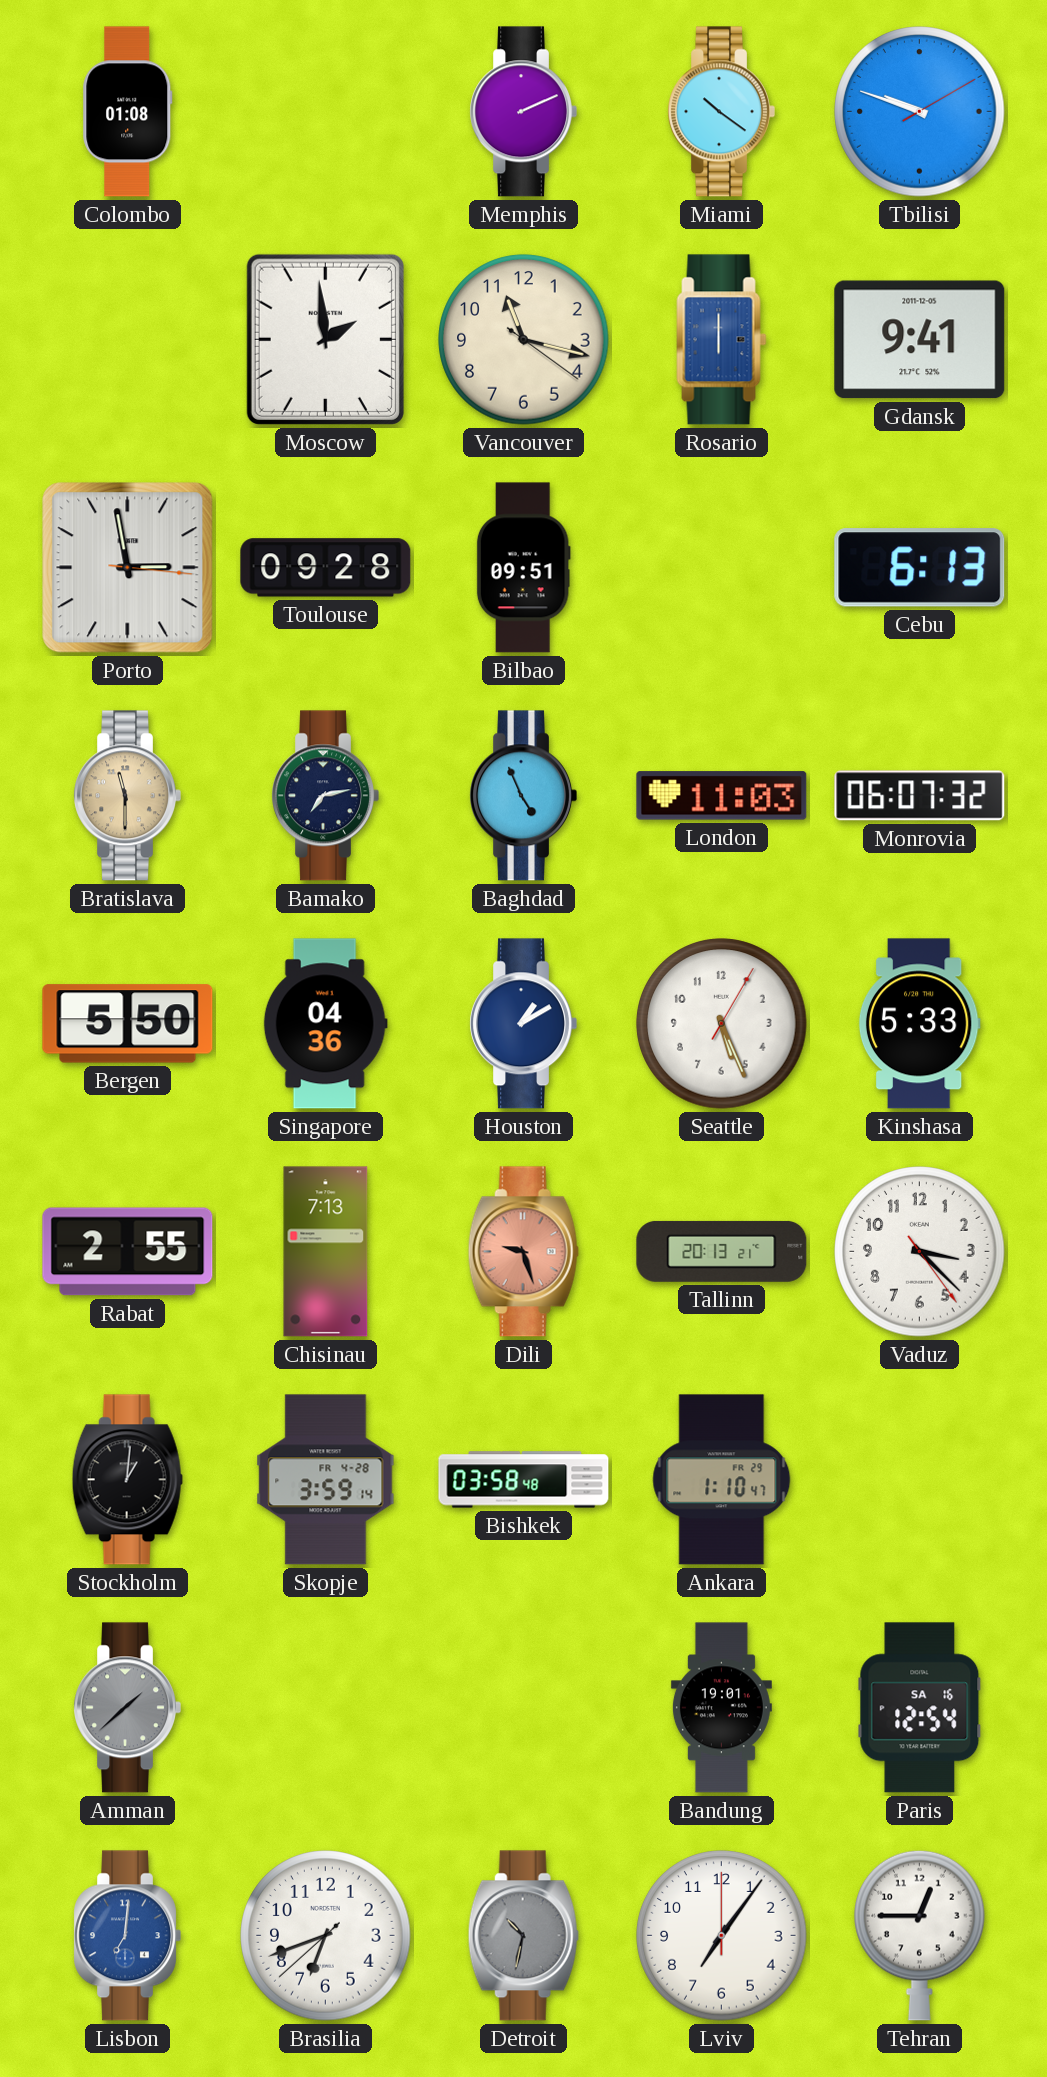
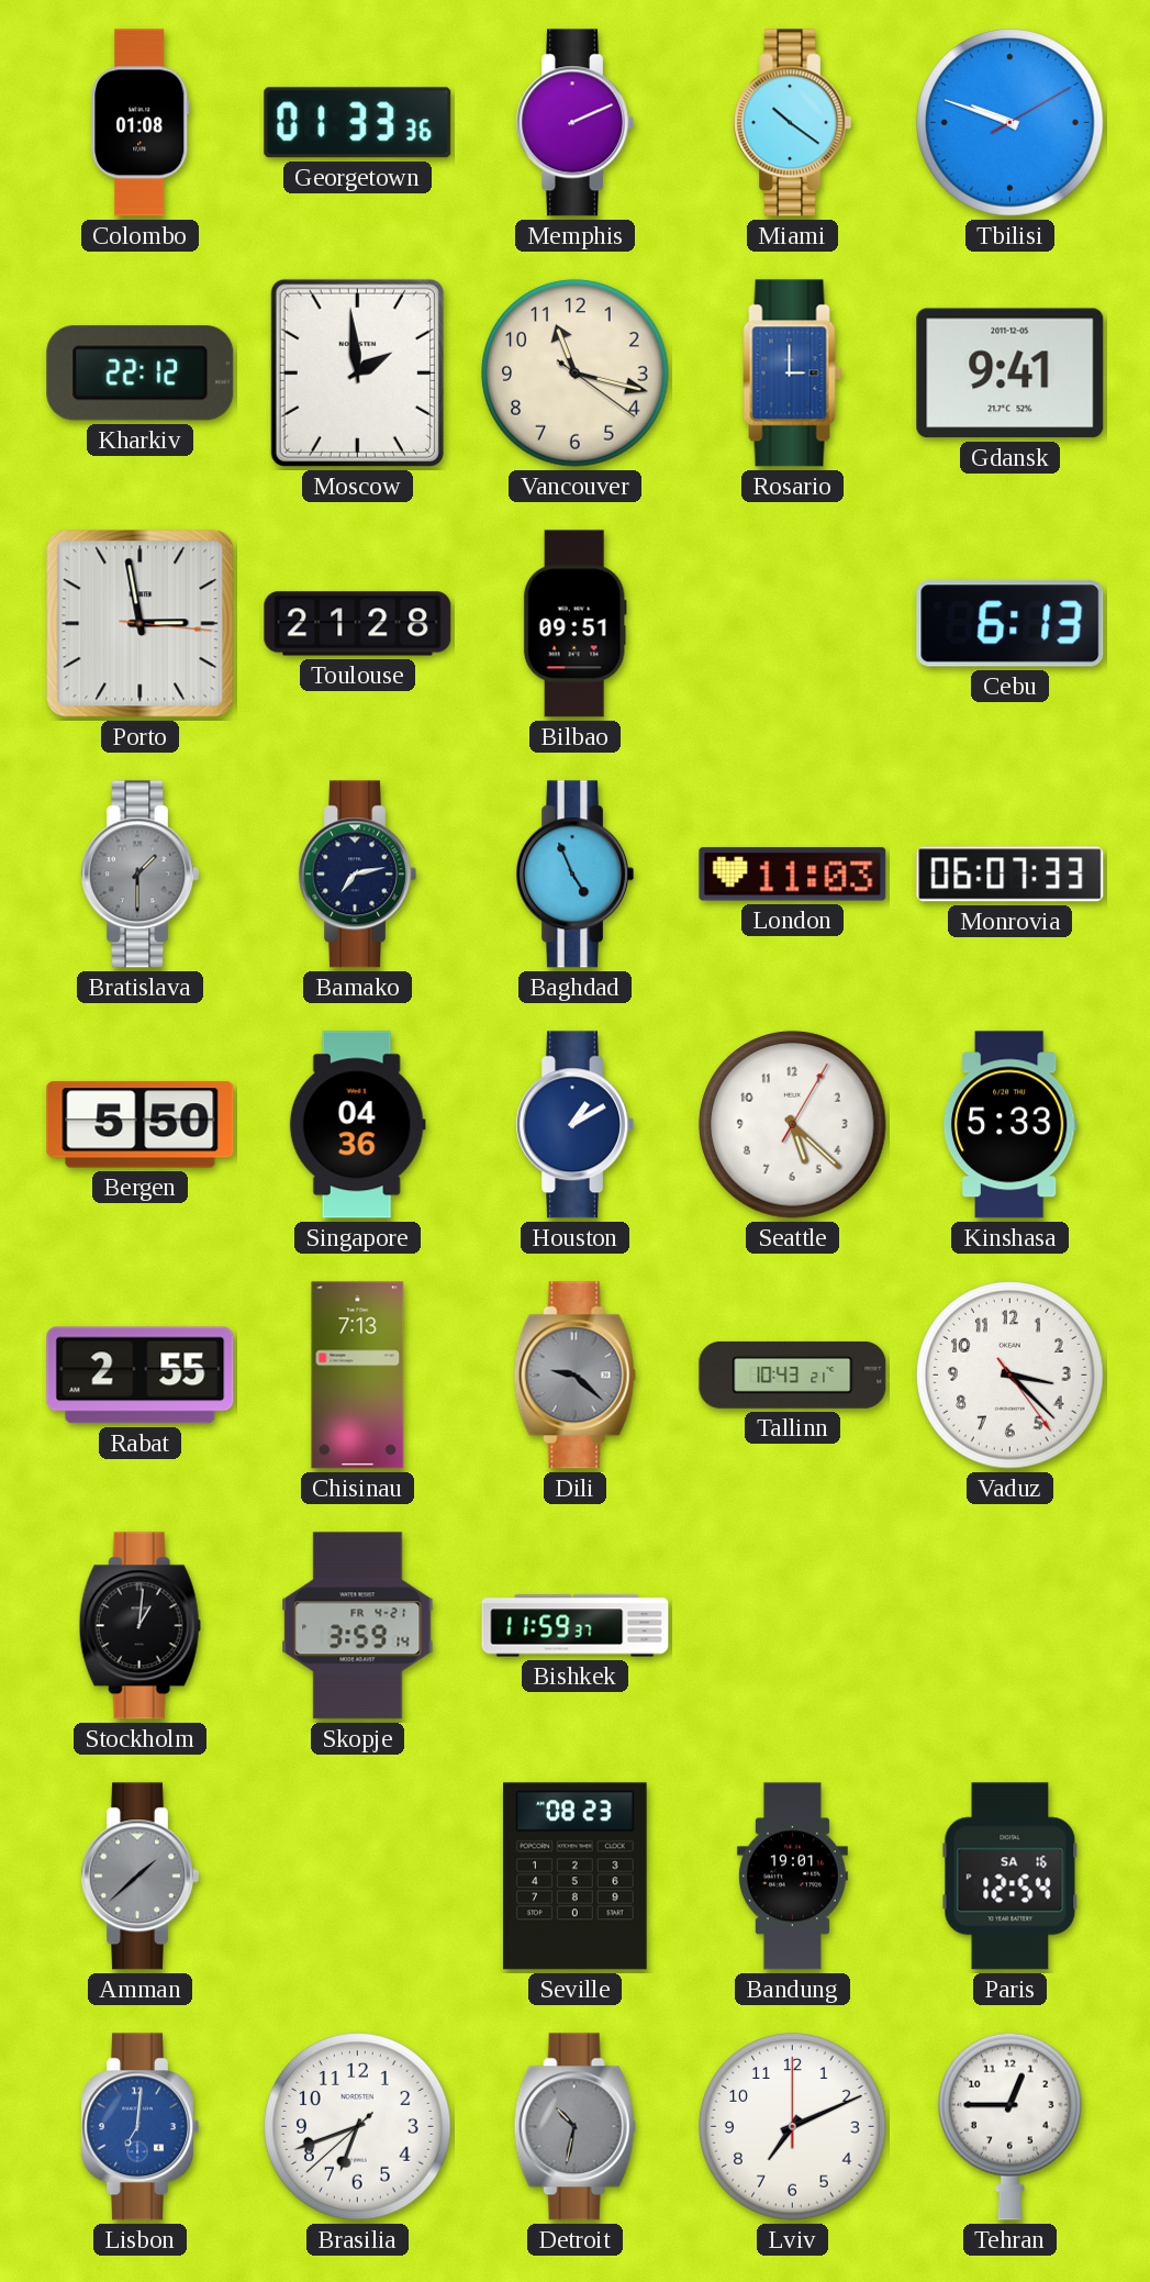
Georgetown: none -> 01:33 (358, 123)
Kharkiv: none -> 22:12 (141, 374)
Rosario: 6:00 -> 3:00 (793, 374)
Toulouse: 09:28 -> 21:28 (358, 624)
Bratislava: 11:30 -> 1:30 (139, 875)
Bratislava dial: champagne -> grey (139, 875)
Monrovia: 06:07:32 -> 06:07:33 (1011, 875)
Seattle: 5:26 -> 5:22 (793, 1125)
Dili: 9:27 -> 9:22 (574, 1376)
Dili dial: salmon -> grey (574, 1376)
Tallinn: 20:13 -> 10:43 (793, 1374)
Skopje date: FR 4-28 -> FR 4-21 (358, 1626)
Bishkek: 03:58 -> 11:59 (576, 1626)
Ankara: 1:10 -> none (722, 1480)
Seville: none -> 08:23 (576, 1877)
Lviv: 7:06 -> 7:11 (793, 2127)
